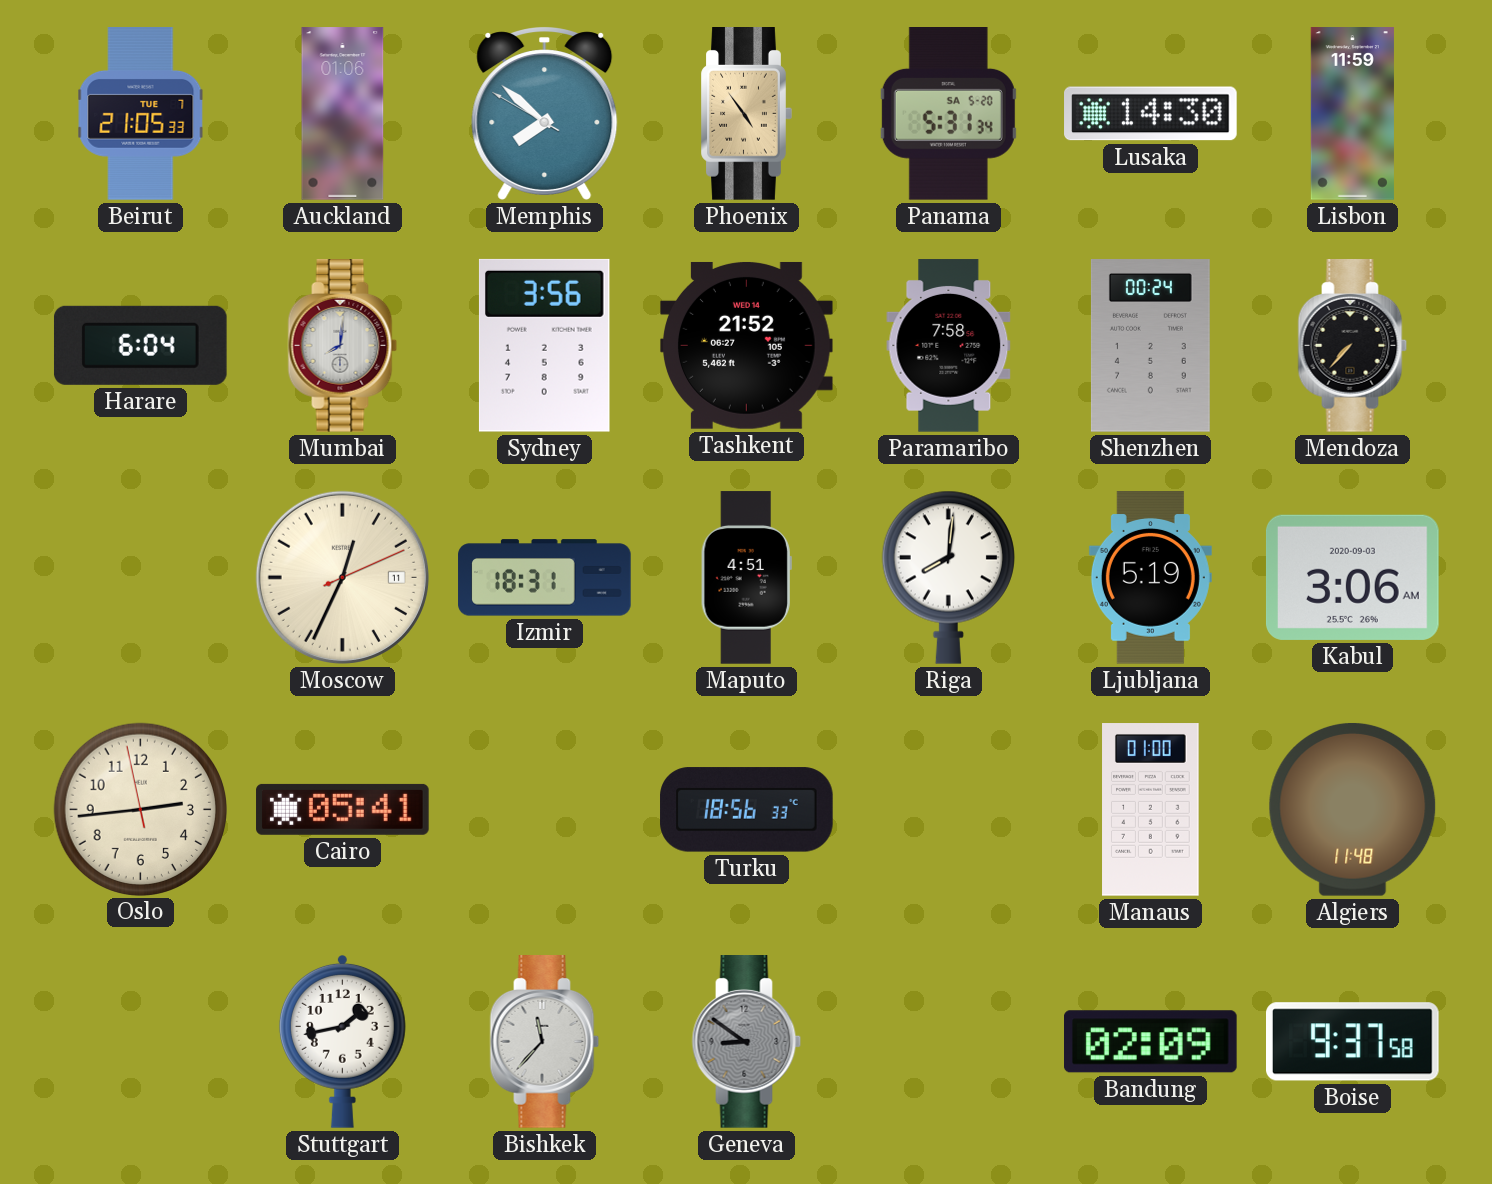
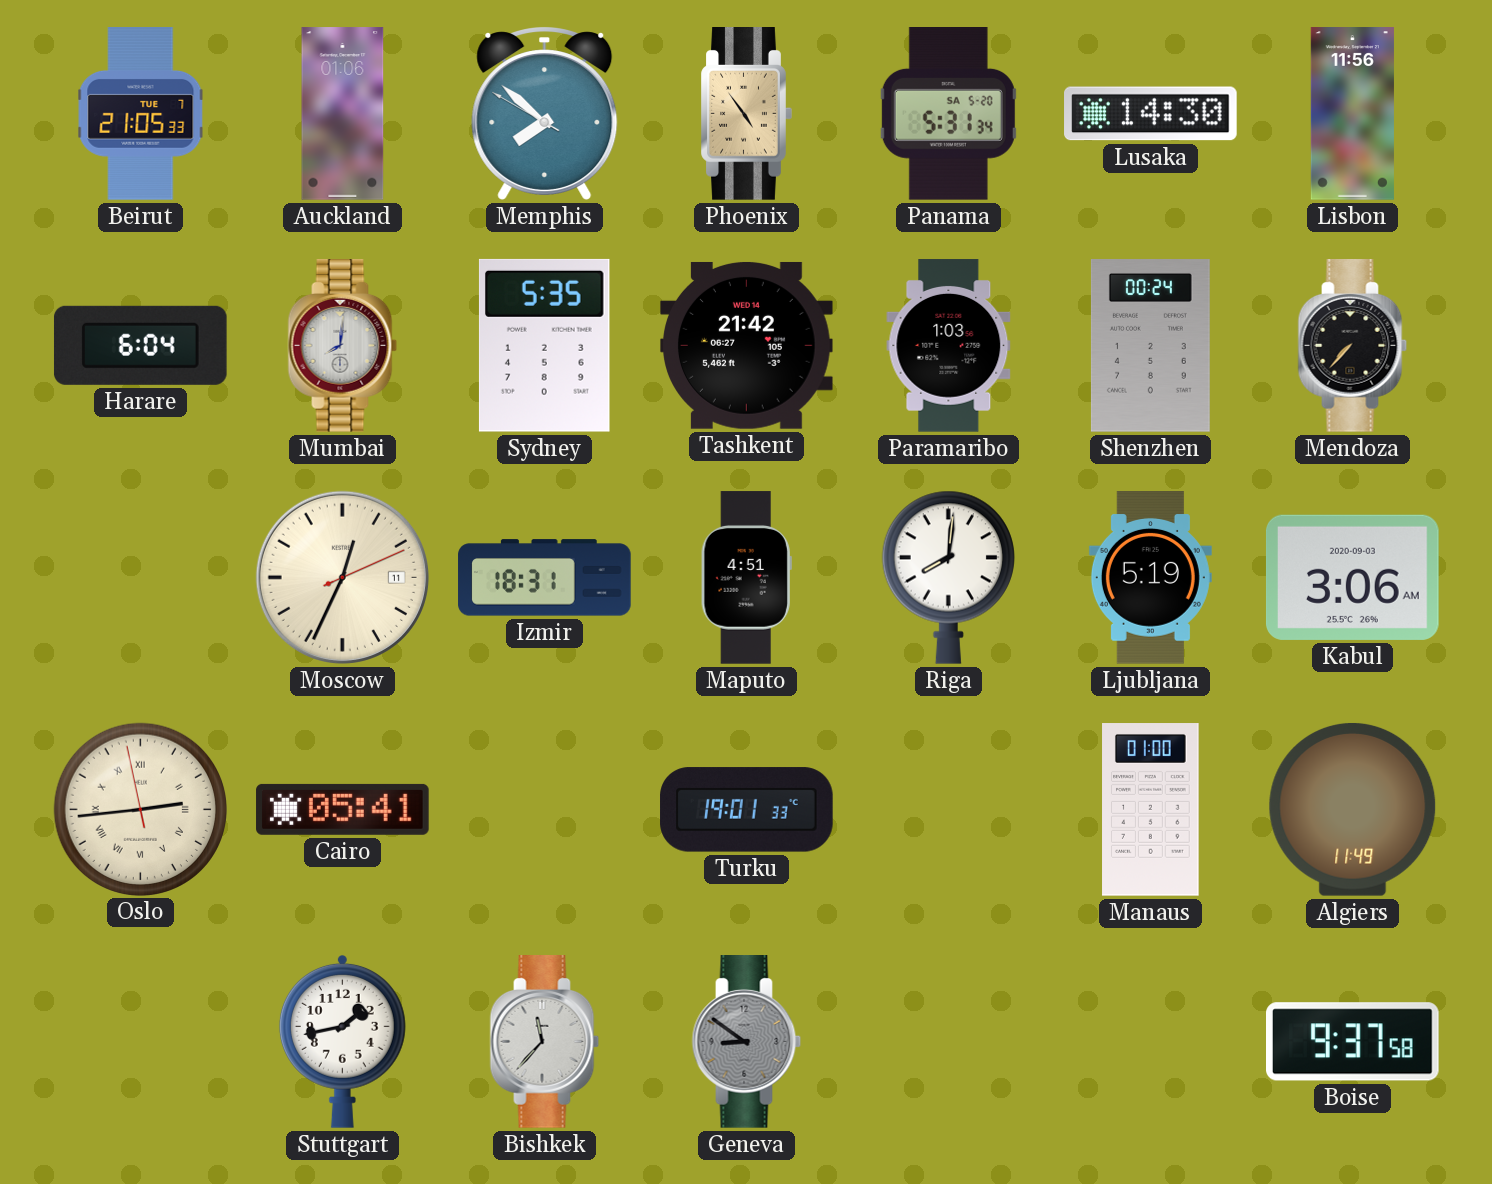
Lisbon: 11:59 -> 11:56 (1352, 114)
Sydney: 3:56 -> 5:35 (544, 345)
Tashkent: 21:52 -> 21:42 (747, 345)
Paramaribo: 7:58 -> 1:03 (949, 346)
Oslo numerals: Arabic -> Roman (140, 809)
Turku: 18:56 -> 19:01 (747, 810)
Algiers: 11:48 -> 11:49 (1353, 809)
Bandung: 02:09 -> none (1151, 1042)
